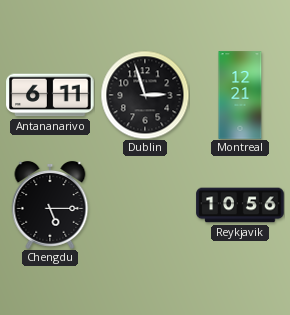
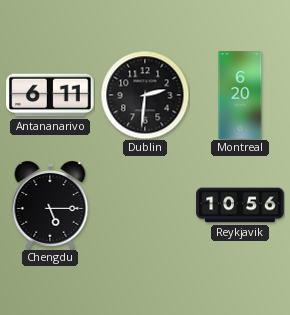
Dublin: 2:57 -> 2:31 (145, 95)
Montreal: 12:21 -> 6:20 (240, 95)
